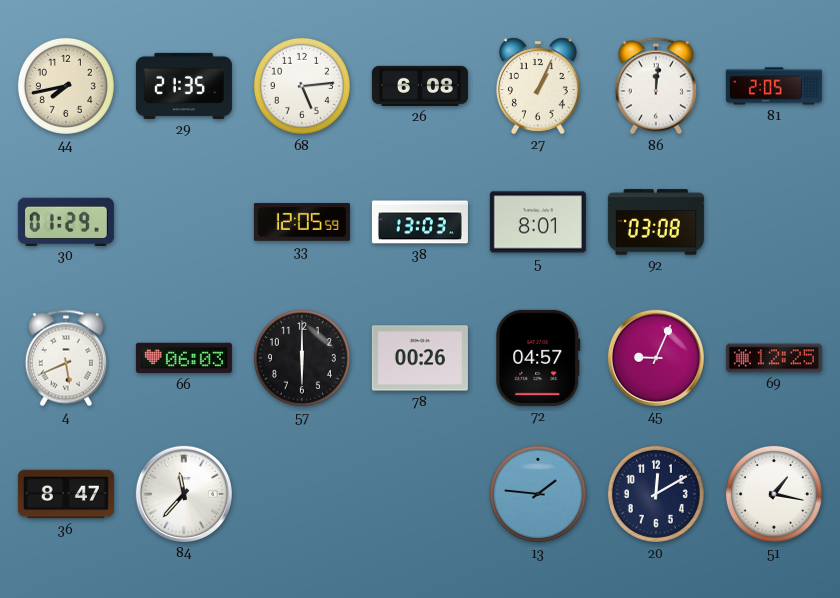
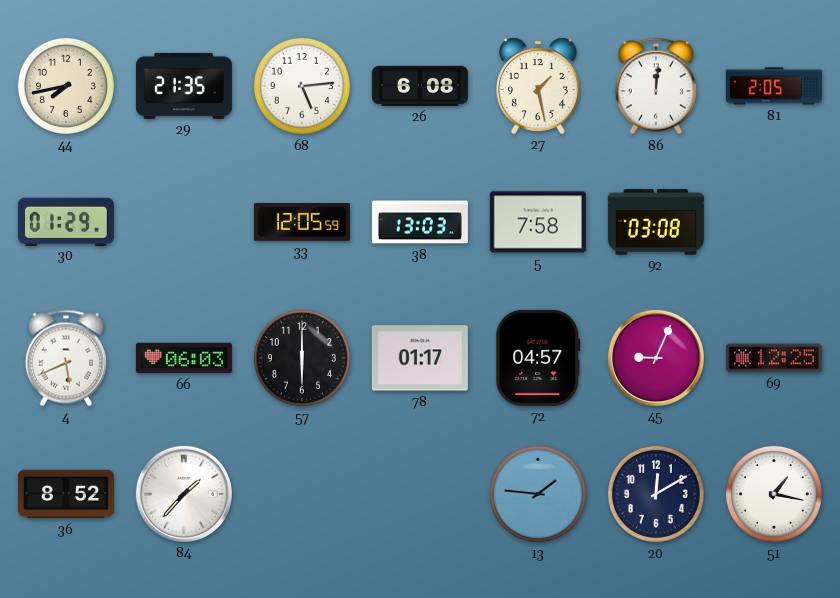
27: 1:04 -> 1:28 (538, 86)
5: 8:01 -> 7:58 (538, 222)
78: 00:26 -> 01:17 (420, 358)
36: 8:47 -> 8:52 (66, 494)
84: 11:37 -> 1:37 (184, 494)
